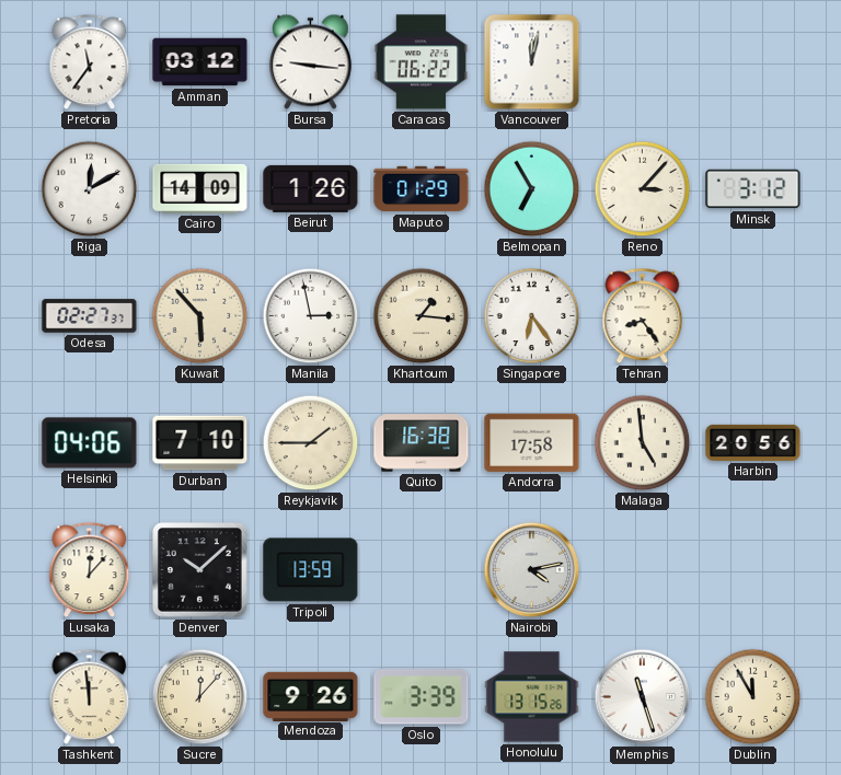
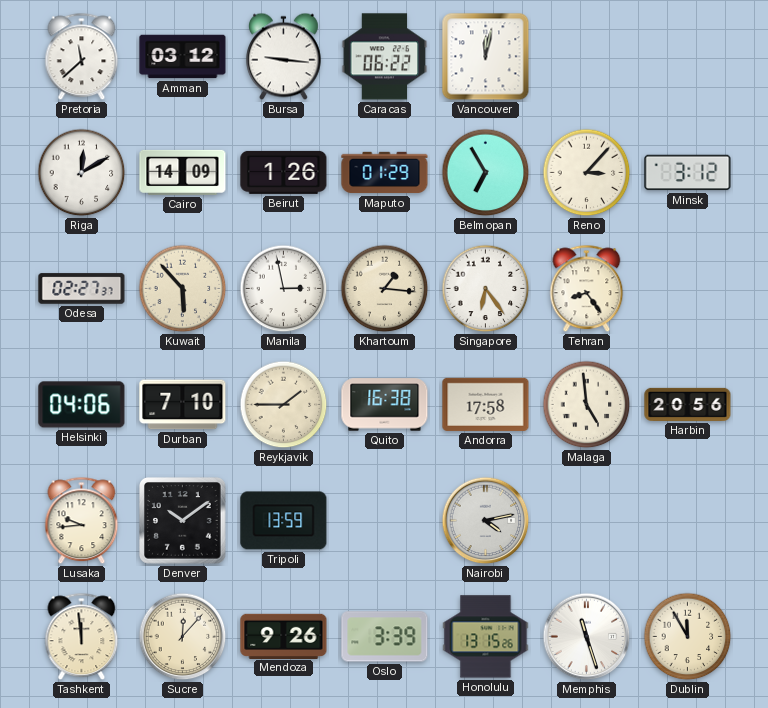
Pretoria: 11:36 -> 11:38 (82, 57)
Lusaka: 12:07 -> 9:44 (82, 521)
Denver: 10:08 -> 10:09 (183, 521)
